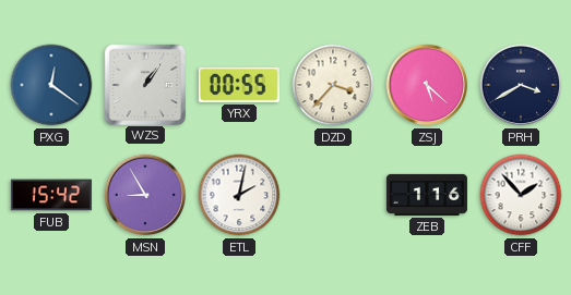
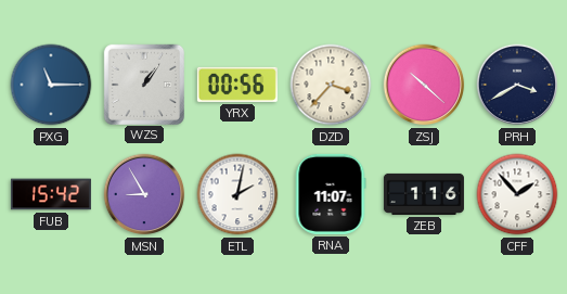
PXG: 12:21 -> 11:15 (51, 85)
YRX: 00:55 -> 00:56 (237, 85)
ZSJ: 5:22 -> 10:22 (424, 85)
RNA: none -> 11:07 (331, 194)
